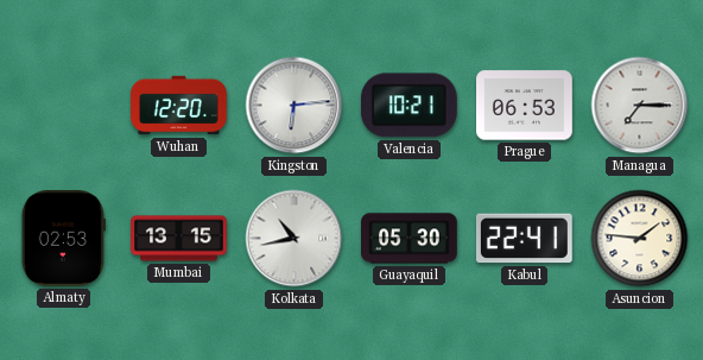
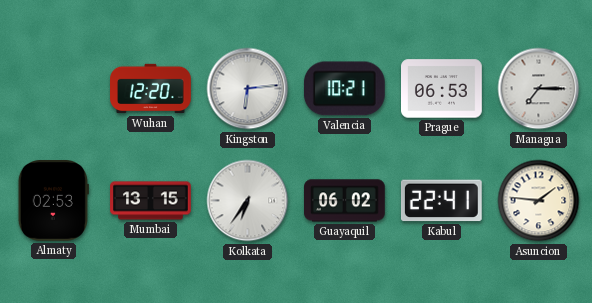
Kolkata: 10:43 -> 6:36 (248, 201)
Guayaquil: 05:30 -> 06:02 (345, 201)
